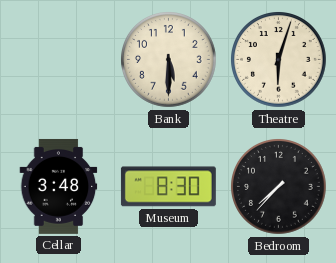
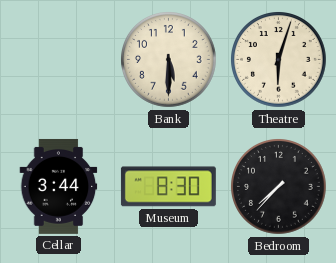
Cellar: 3:48 -> 3:44 (59, 186)
